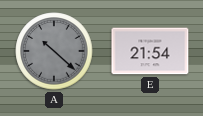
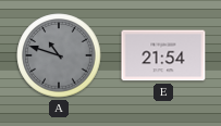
A: 10:22 -> 10:48 (59, 55)
